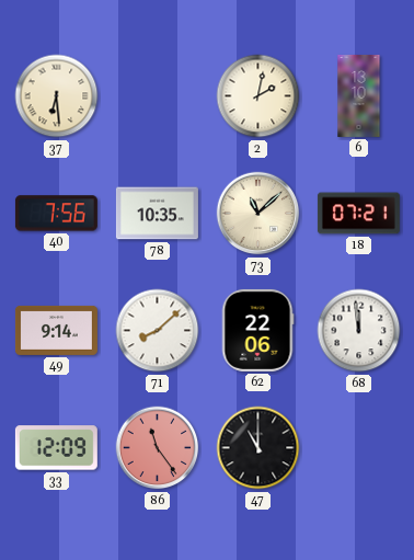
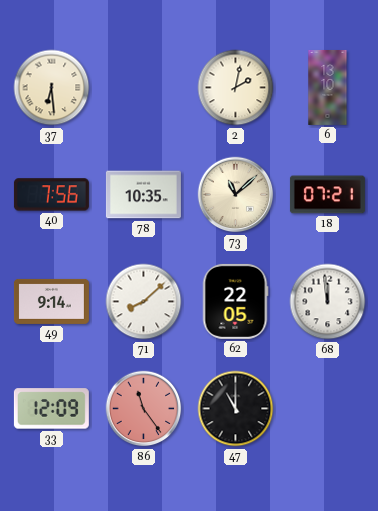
62: 22:06 -> 22:05 (235, 301)
